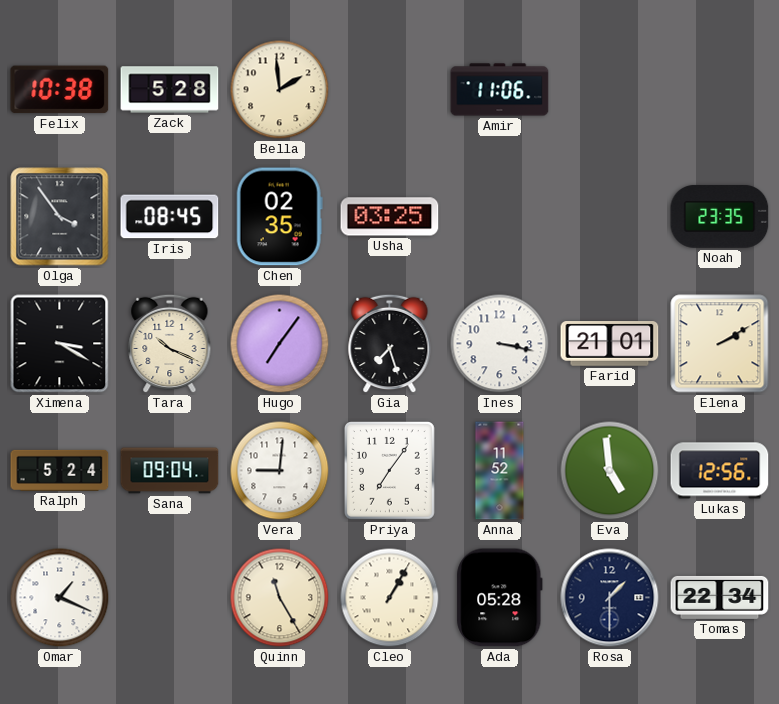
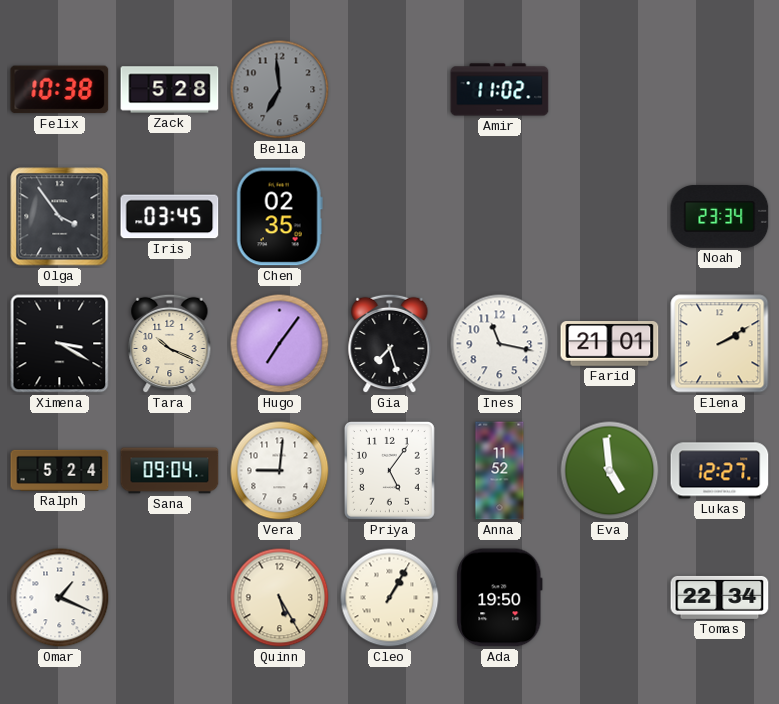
Bella: 1:59 -> 6:59 (280, 90)
Bella dial: cream -> grey (280, 90)
Amir: 11:06 -> 11:02 (500, 90)
Iris: 08:45 -> 03:45 (170, 217)
Usha: 03:25 -> none (390, 217)
Noah: 23:35 -> 23:34 (720, 216)
Ines: 3:17 -> 11:17 (500, 344)
Priya: 7:06 -> 5:06 (389, 470)
Lukas: 12:56 -> 12:27 (720, 471)
Quinn: 11:25 -> 5:25 (280, 598)
Ada: 05:28 -> 19:50 (500, 598)
Rosa: 1:30 -> none (610, 598)
